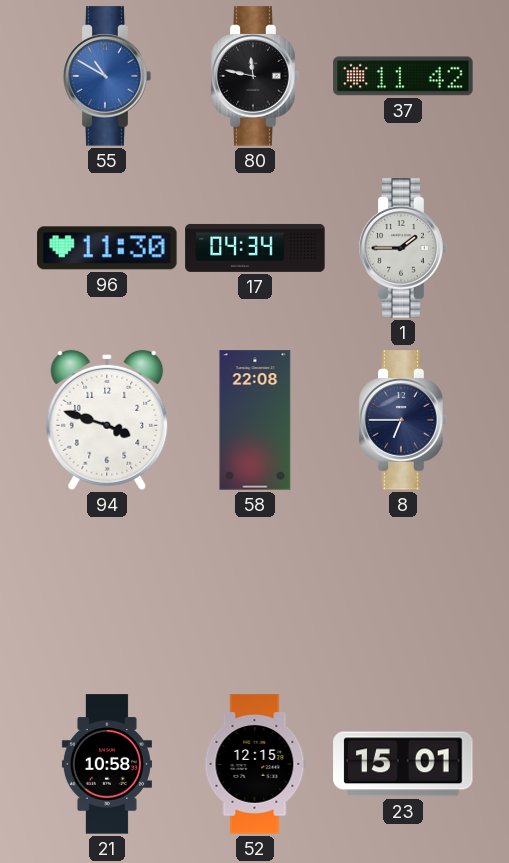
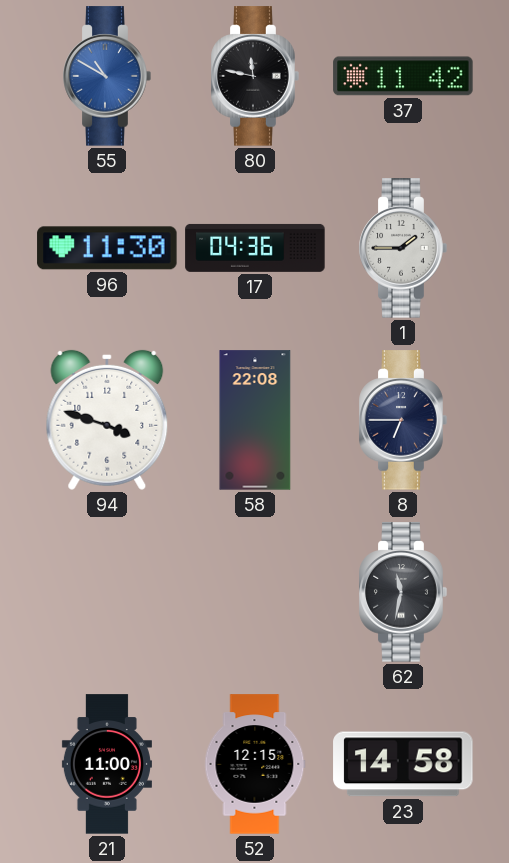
17: 04:34 -> 04:36 (255, 248)
62: none -> 11:32 (403, 592)
21: 10:58 -> 11:00 (107, 764)
23: 15:01 -> 14:58 (403, 764)
